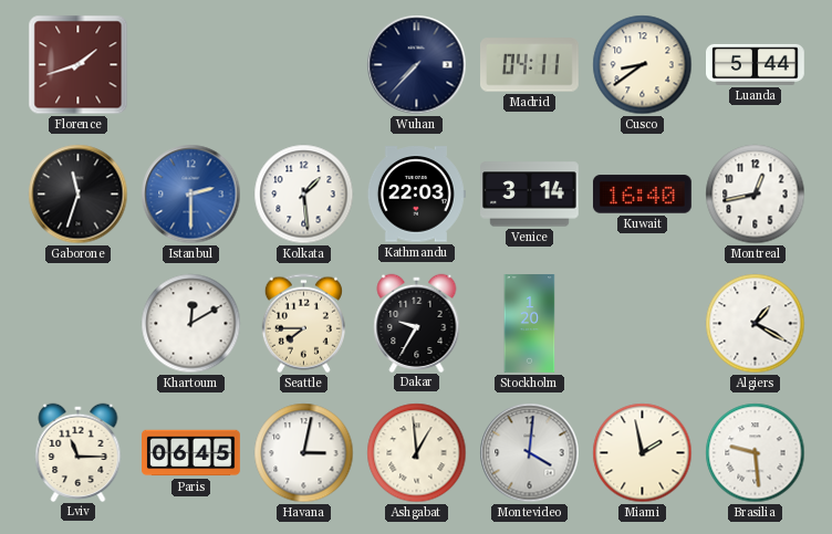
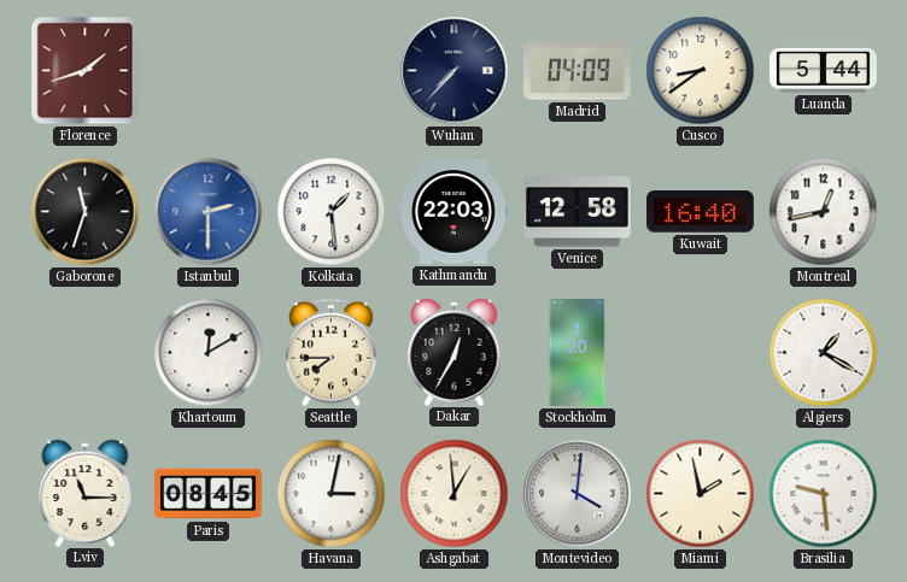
Madrid: 04:11 -> 04:09 (578, 71)
Venice: 3:14 -> 12:58 (578, 212)
Dakar: 9:35 -> 12:35 (455, 352)
Paris: 06:45 -> 08:45 (209, 494)
